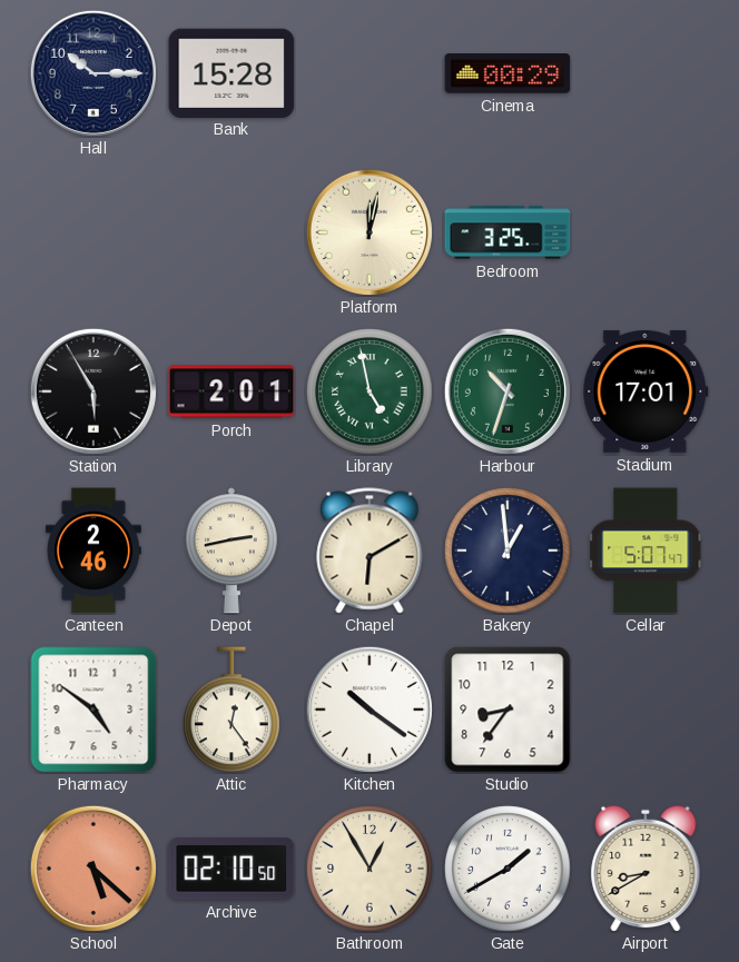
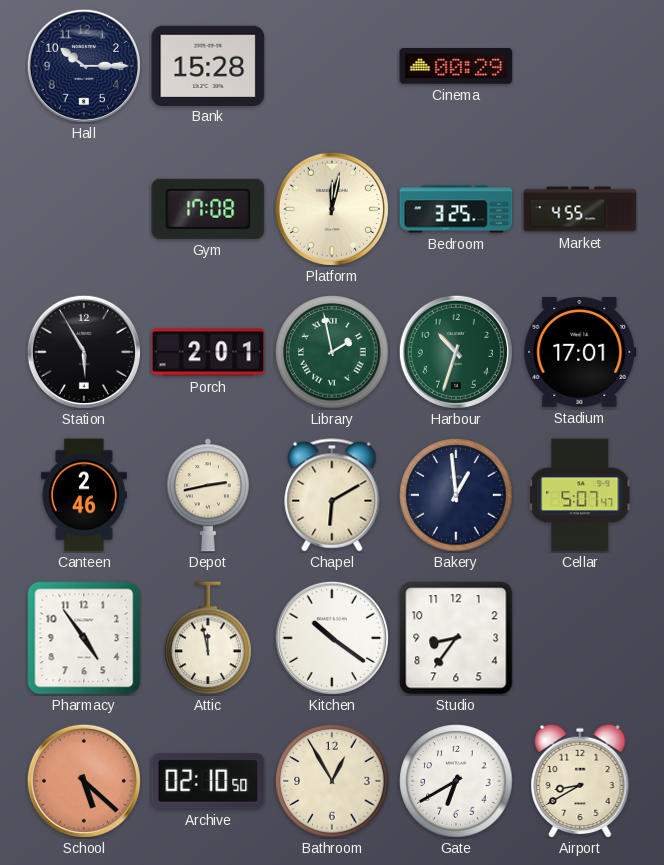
Gym: none -> 17:08 (208, 209)
Market: none -> 4:55 (580, 209)
Library: 4:58 -> 1:58 (332, 352)
Pharmacy: 4:51 -> 4:54 (84, 638)
Attic: 12:24 -> 11:58 (208, 638)
Gate: 1:40 -> 6:40 (456, 781)
